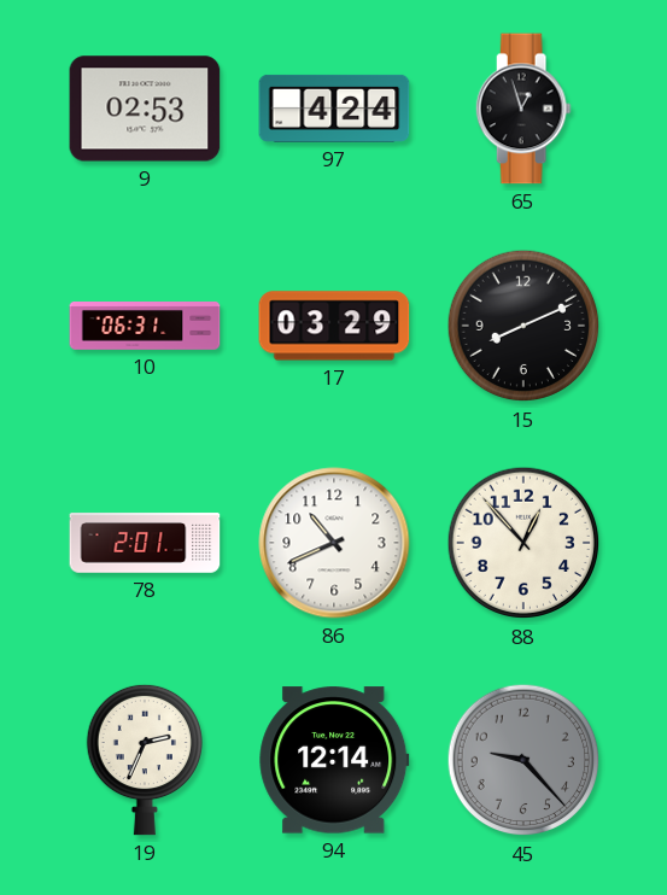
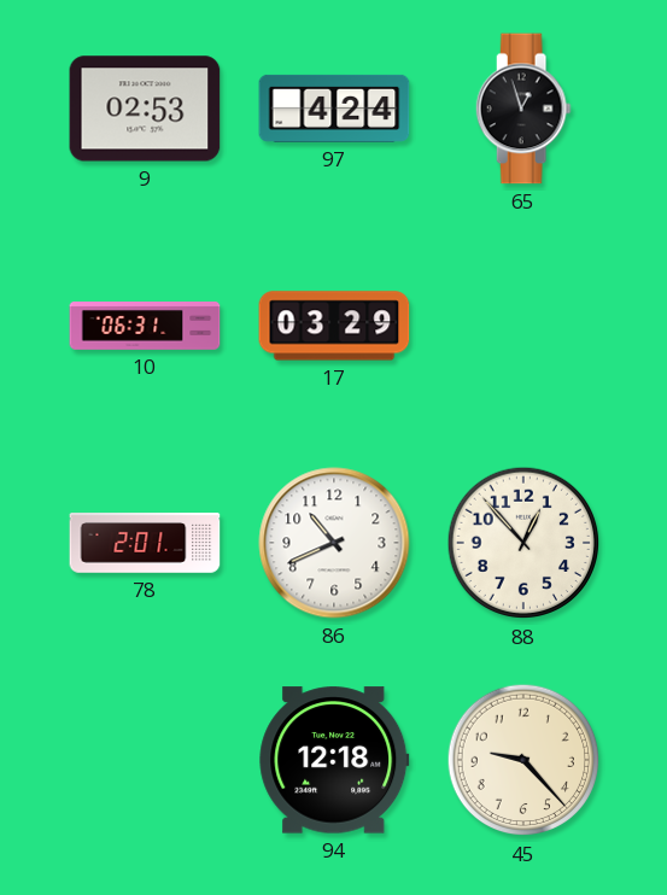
15: 8:11 -> none (523, 326)
19: 2:34 -> none (144, 760)
94: 12:14 -> 12:18 (334, 760)
45 dial: grey -> cream (523, 760)
